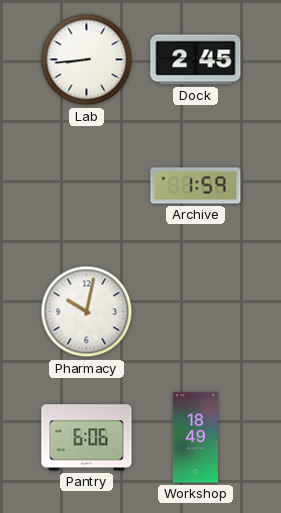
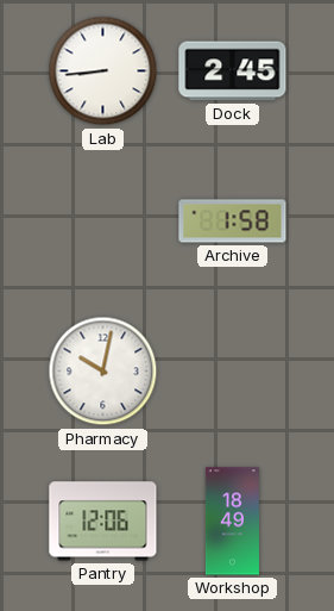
Archive: 1:59 -> 1:58 (233, 222)
Pantry: 6:06 -> 12:06 (103, 522)
